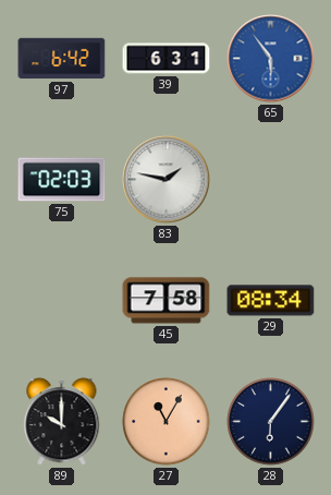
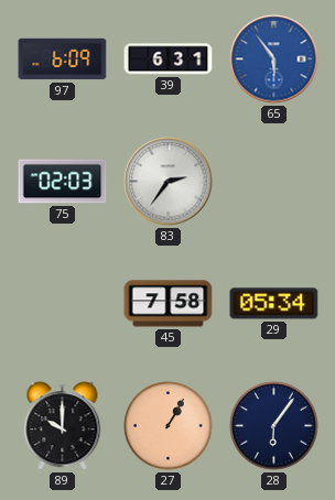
97: 6:42 -> 6:09 (63, 59)
83: 1:47 -> 2:36 (169, 182)
29: 08:34 -> 05:34 (274, 304)
27: 11:05 -> 1:05 (169, 426)
